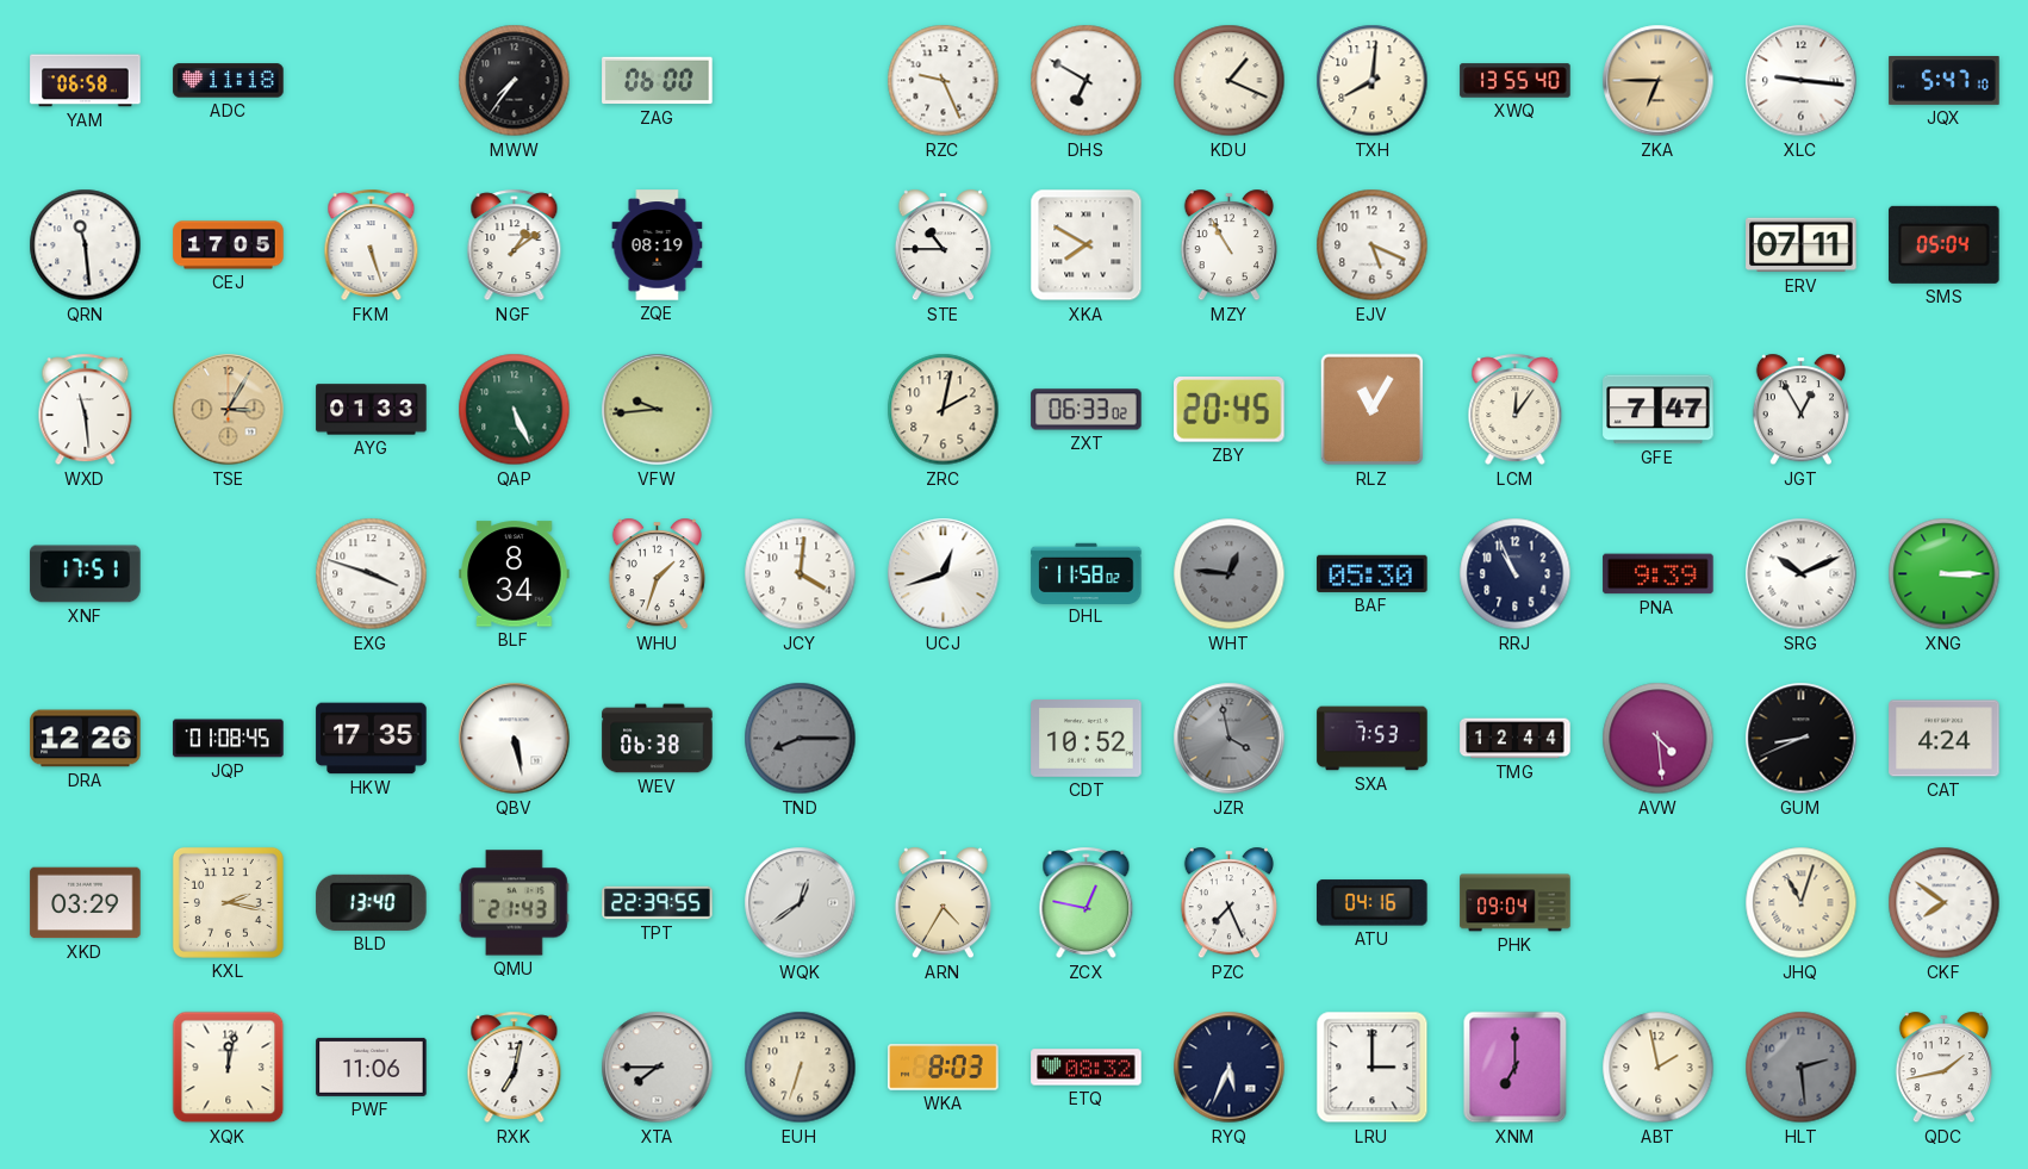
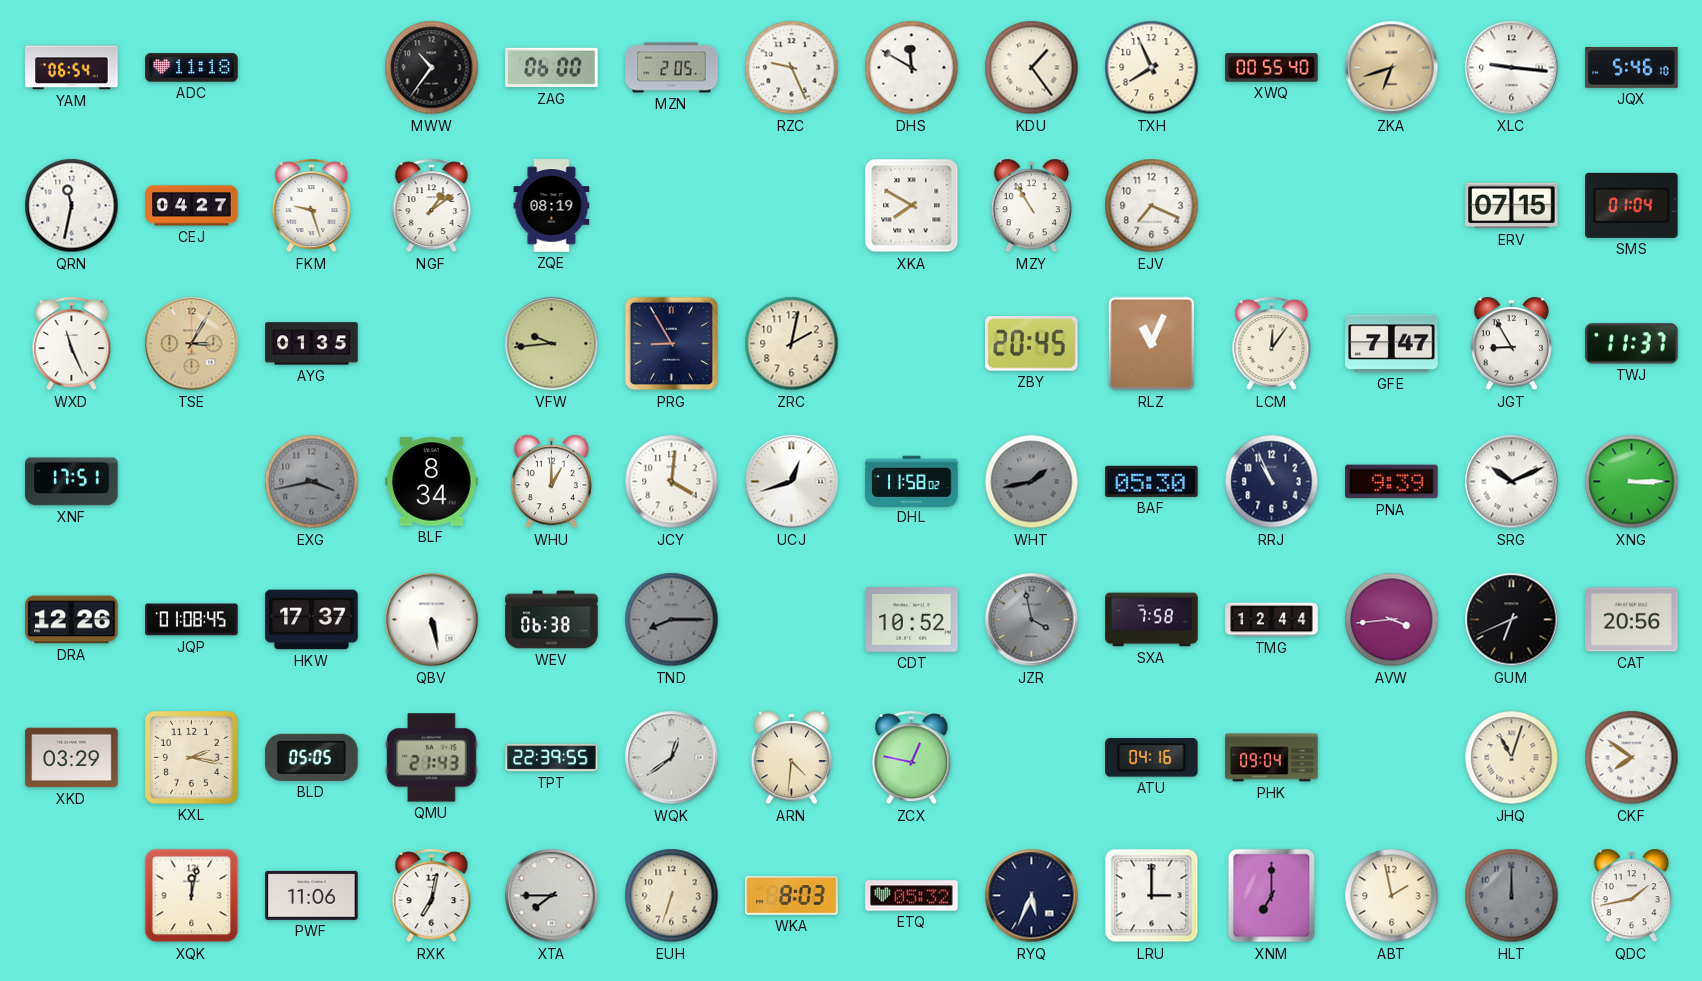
YAM: 06:58 -> 06:54 (72, 68)
MWW: 7:36 -> 10:36 (432, 68)
MZN: none -> 2:05 (672, 68)
DHS: 6:50 -> 11:50 (912, 68)
KDU: 1:19 -> 1:24 (1032, 68)
TXH: 8:01 -> 7:56 (1152, 68)
XWQ: 13:55 -> 00:55 (1272, 68)
ZKA: 6:45 -> 6:42 (1392, 68)
JQX: 5:47 -> 5:46 (1632, 68)
QRN: 11:29 -> 11:32 (72, 206)
CEJ: 17:05 -> 04:27 (192, 206)
FKM: 5:27 -> 9:27 (312, 206)
STE: 10:45 -> none (943, 245)
EJV: 5:19 -> 7:19 (1152, 206)
ERV: 07:11 -> 07:15 (1512, 206)
SMS: 05:04 -> 01:04 (1632, 205)
WXD: 11:29 -> 11:26 (72, 344)
AYG: 01:33 -> 01:35 (312, 344)
QAP: 5:26 -> none (515, 410)
PRG: none -> 8:55 (672, 344)
ZXT: 06:33 -> none (1087, 410)
RLZ: 11:05 -> 11:04 (1152, 344)
JGT: 12:55 -> 8:55 (1511, 344)
TWJ: none -> 11:37 (1632, 344)
EXG: 3:48 -> 3:43 (312, 482)
EXG dial: white -> grey (312, 482)
WHU: 1:33 -> 1:00 (551, 482)
WHT: 12:46 -> 1:43 (1032, 482)
HKW: 17:35 -> 17:37 (312, 620)
SXA: 7:53 -> 7:58 (1152, 620)
AVW: 4:29 -> 3:44 (1392, 620)
GUM: 8:41 -> 6:41 (1512, 620)
CAT: 4:24 -> 20:56 (1632, 620)
BLD: 13:40 -> 05:05 (312, 757)
ARN: 4:35 -> 4:31 (791, 758)
PZC: 7:26 -> none (1228, 903)
ETQ: 08:32 -> 05:32 (912, 896)
HLT: 2:29 -> 12:00 (1512, 896)
